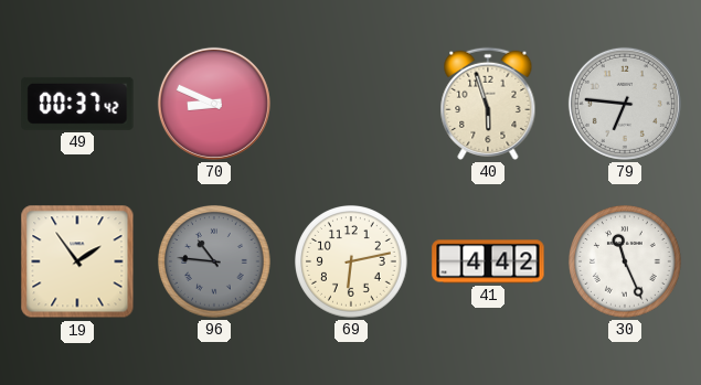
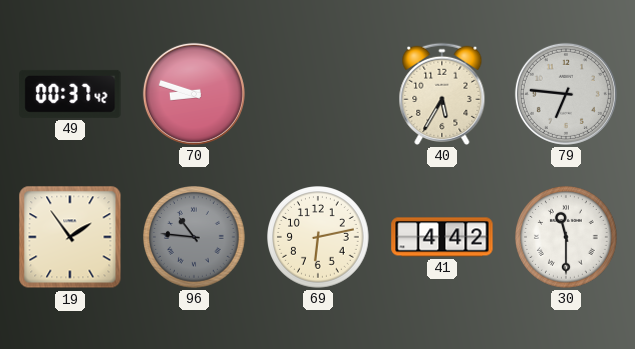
70: 8:49 -> 8:48 (194, 94)
40: 5:57 -> 5:35 (442, 94)
30: 11:26 -> 11:30 (567, 238)
